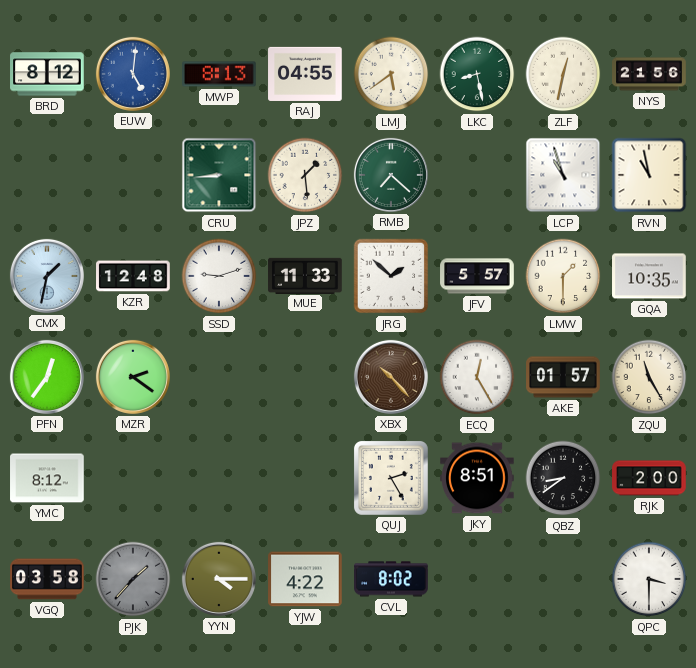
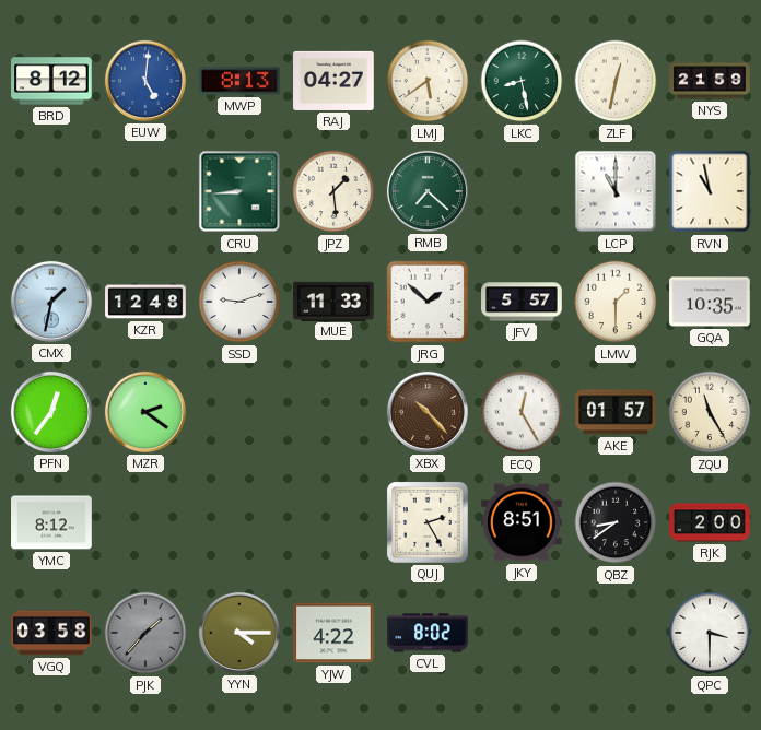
RAJ: 04:55 -> 04:27 (333, 81)
NYS: 21:56 -> 21:59 (710, 81)
LCP: 10:57 -> 11:00 (616, 191)
